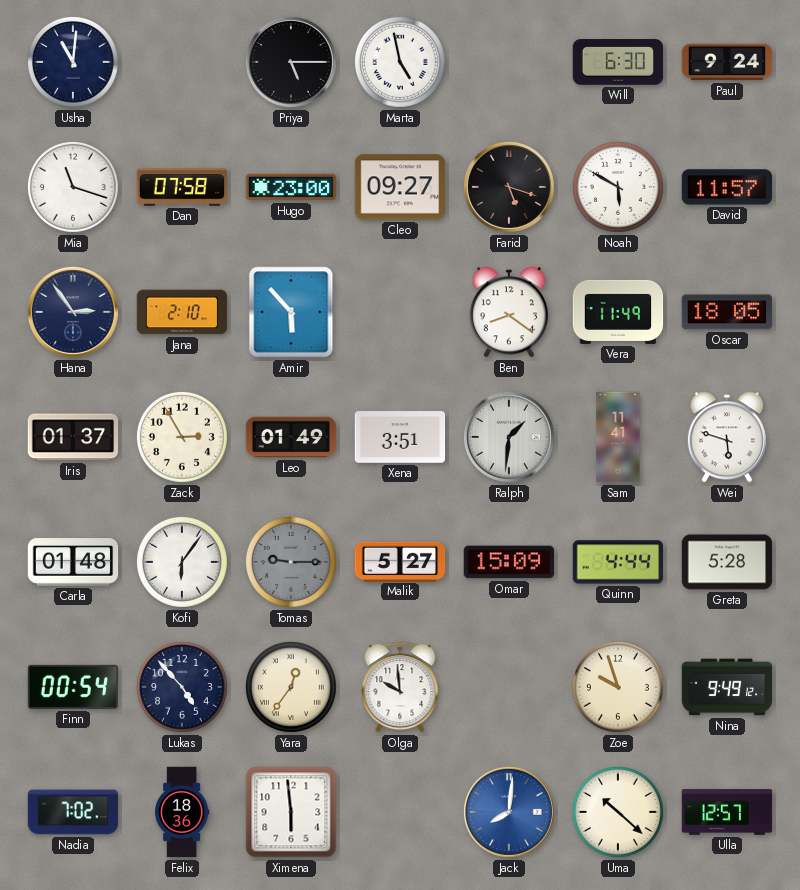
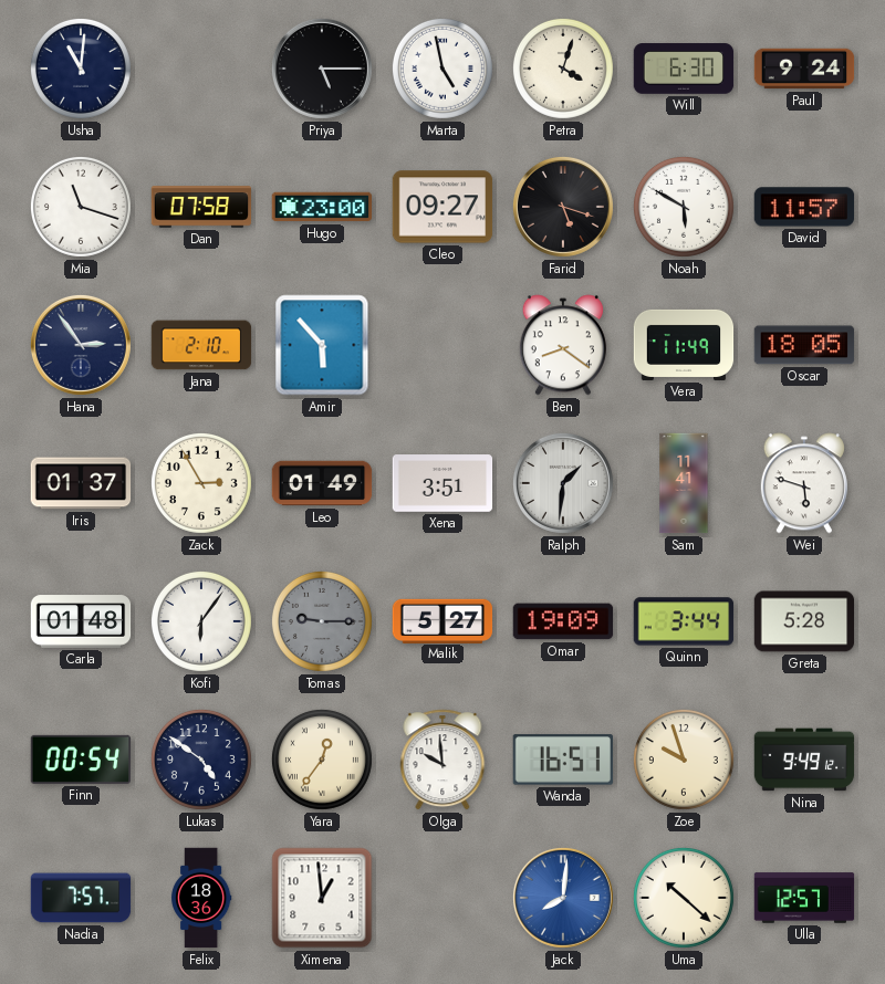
Petra: none -> 4:03 (563, 69)
Omar: 15:09 -> 19:09 (563, 621)
Quinn: 4:44 -> 3:44 (684, 621)
Lukas: 4:53 -> 4:51 (201, 760)
Wanda: none -> 16:51 (563, 760)
Nadia: 7:02 -> 7:57 (81, 898)
Ximena: 5:59 -> 12:59 (322, 898)
